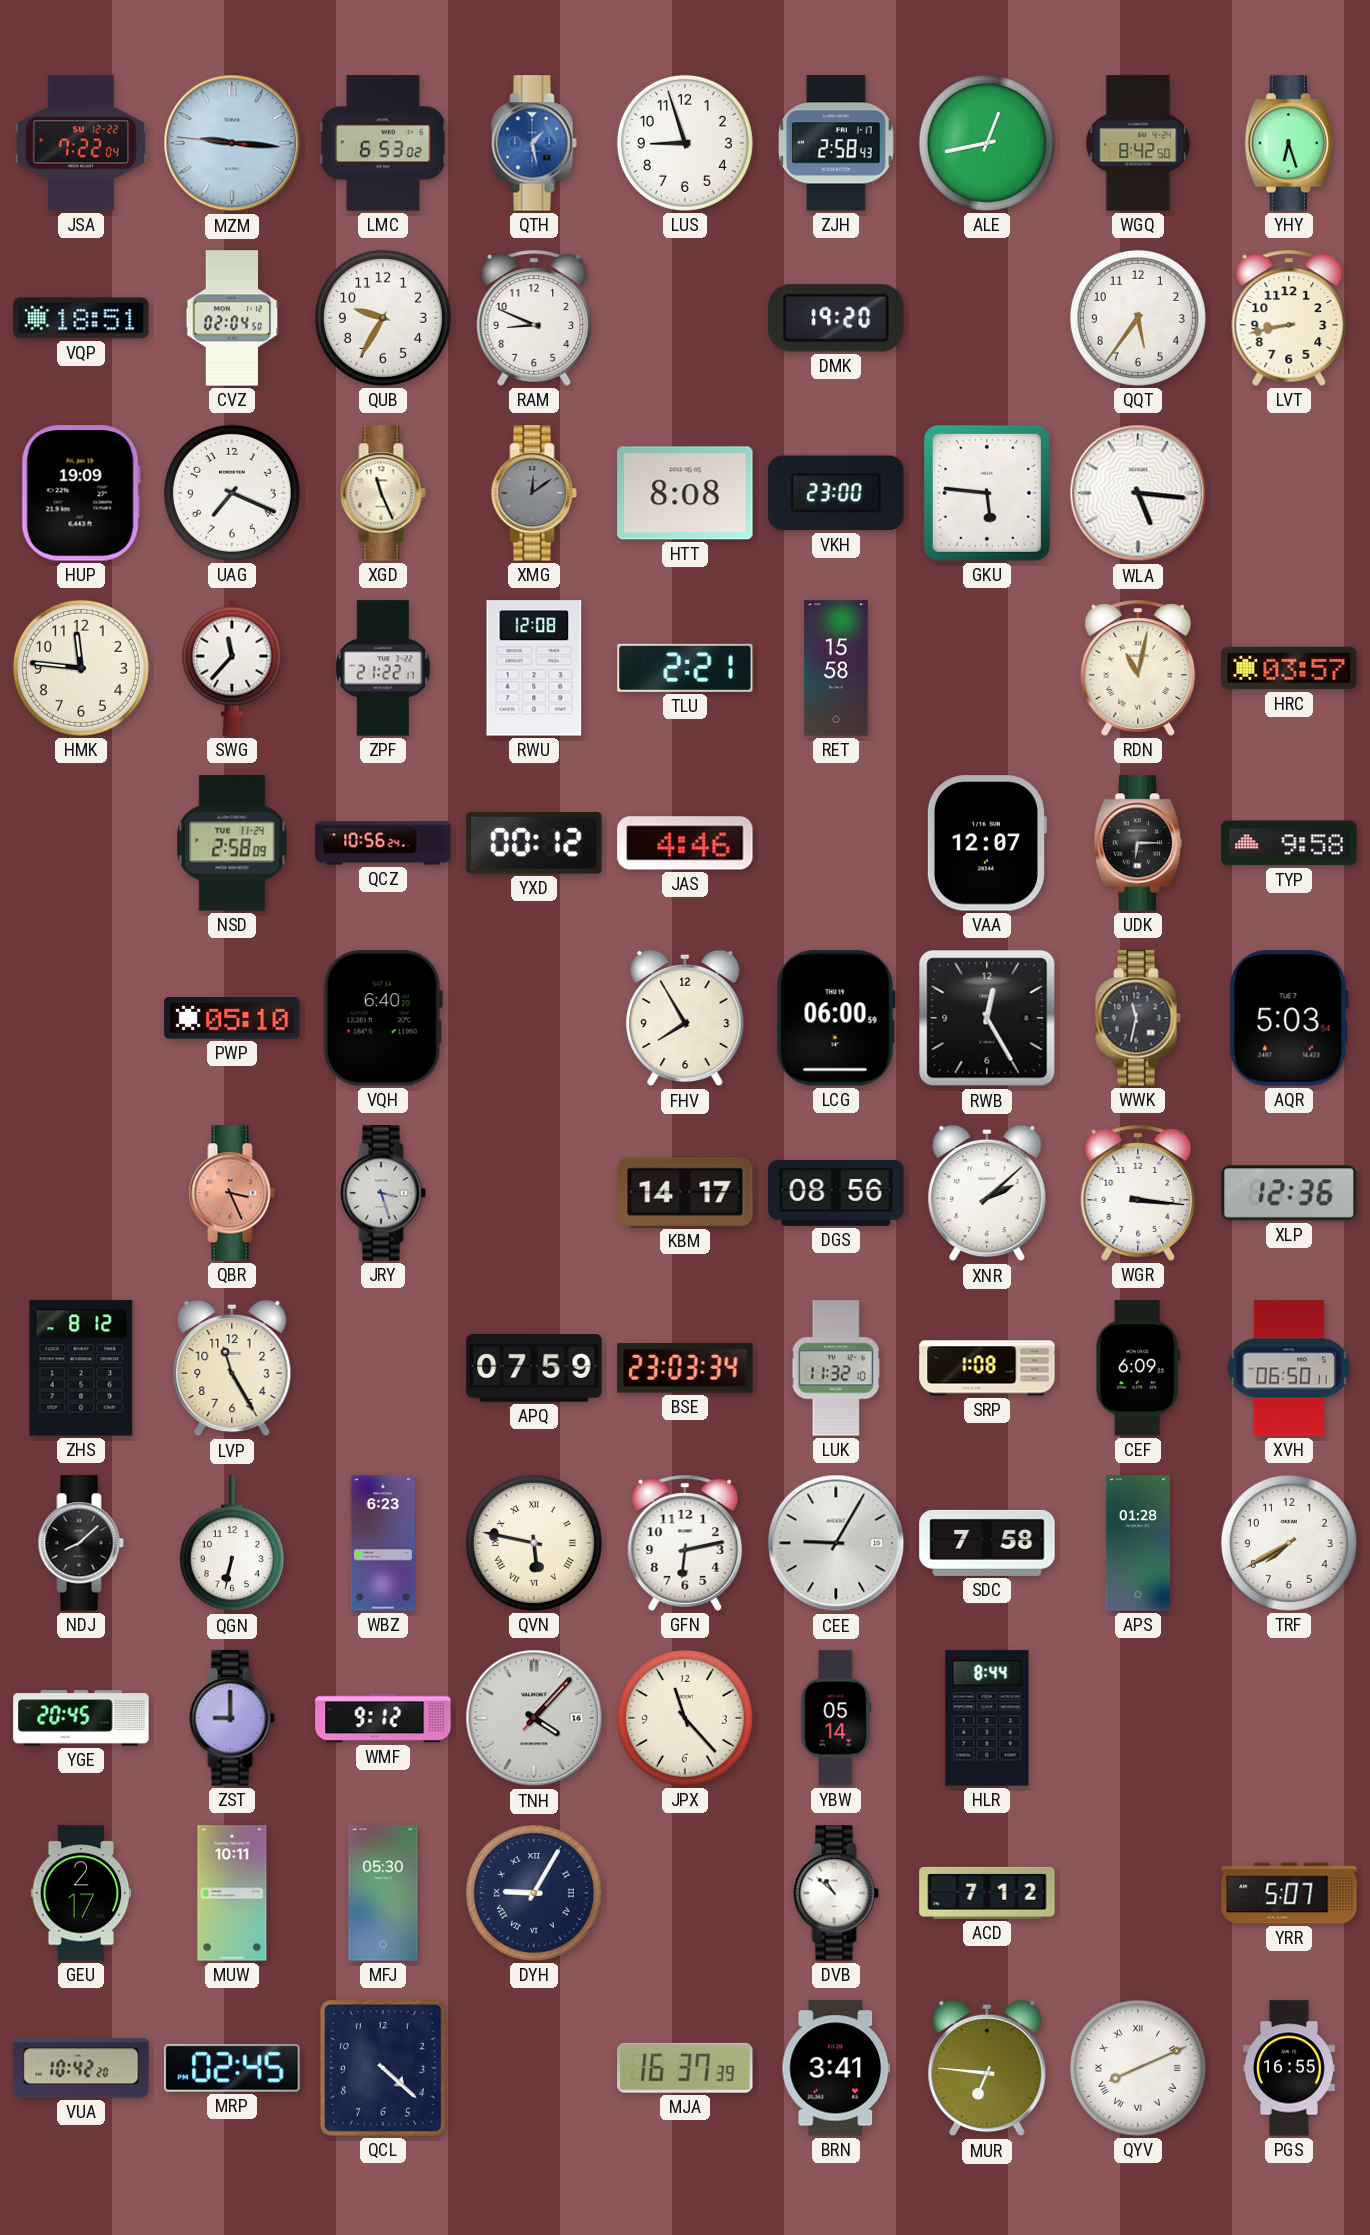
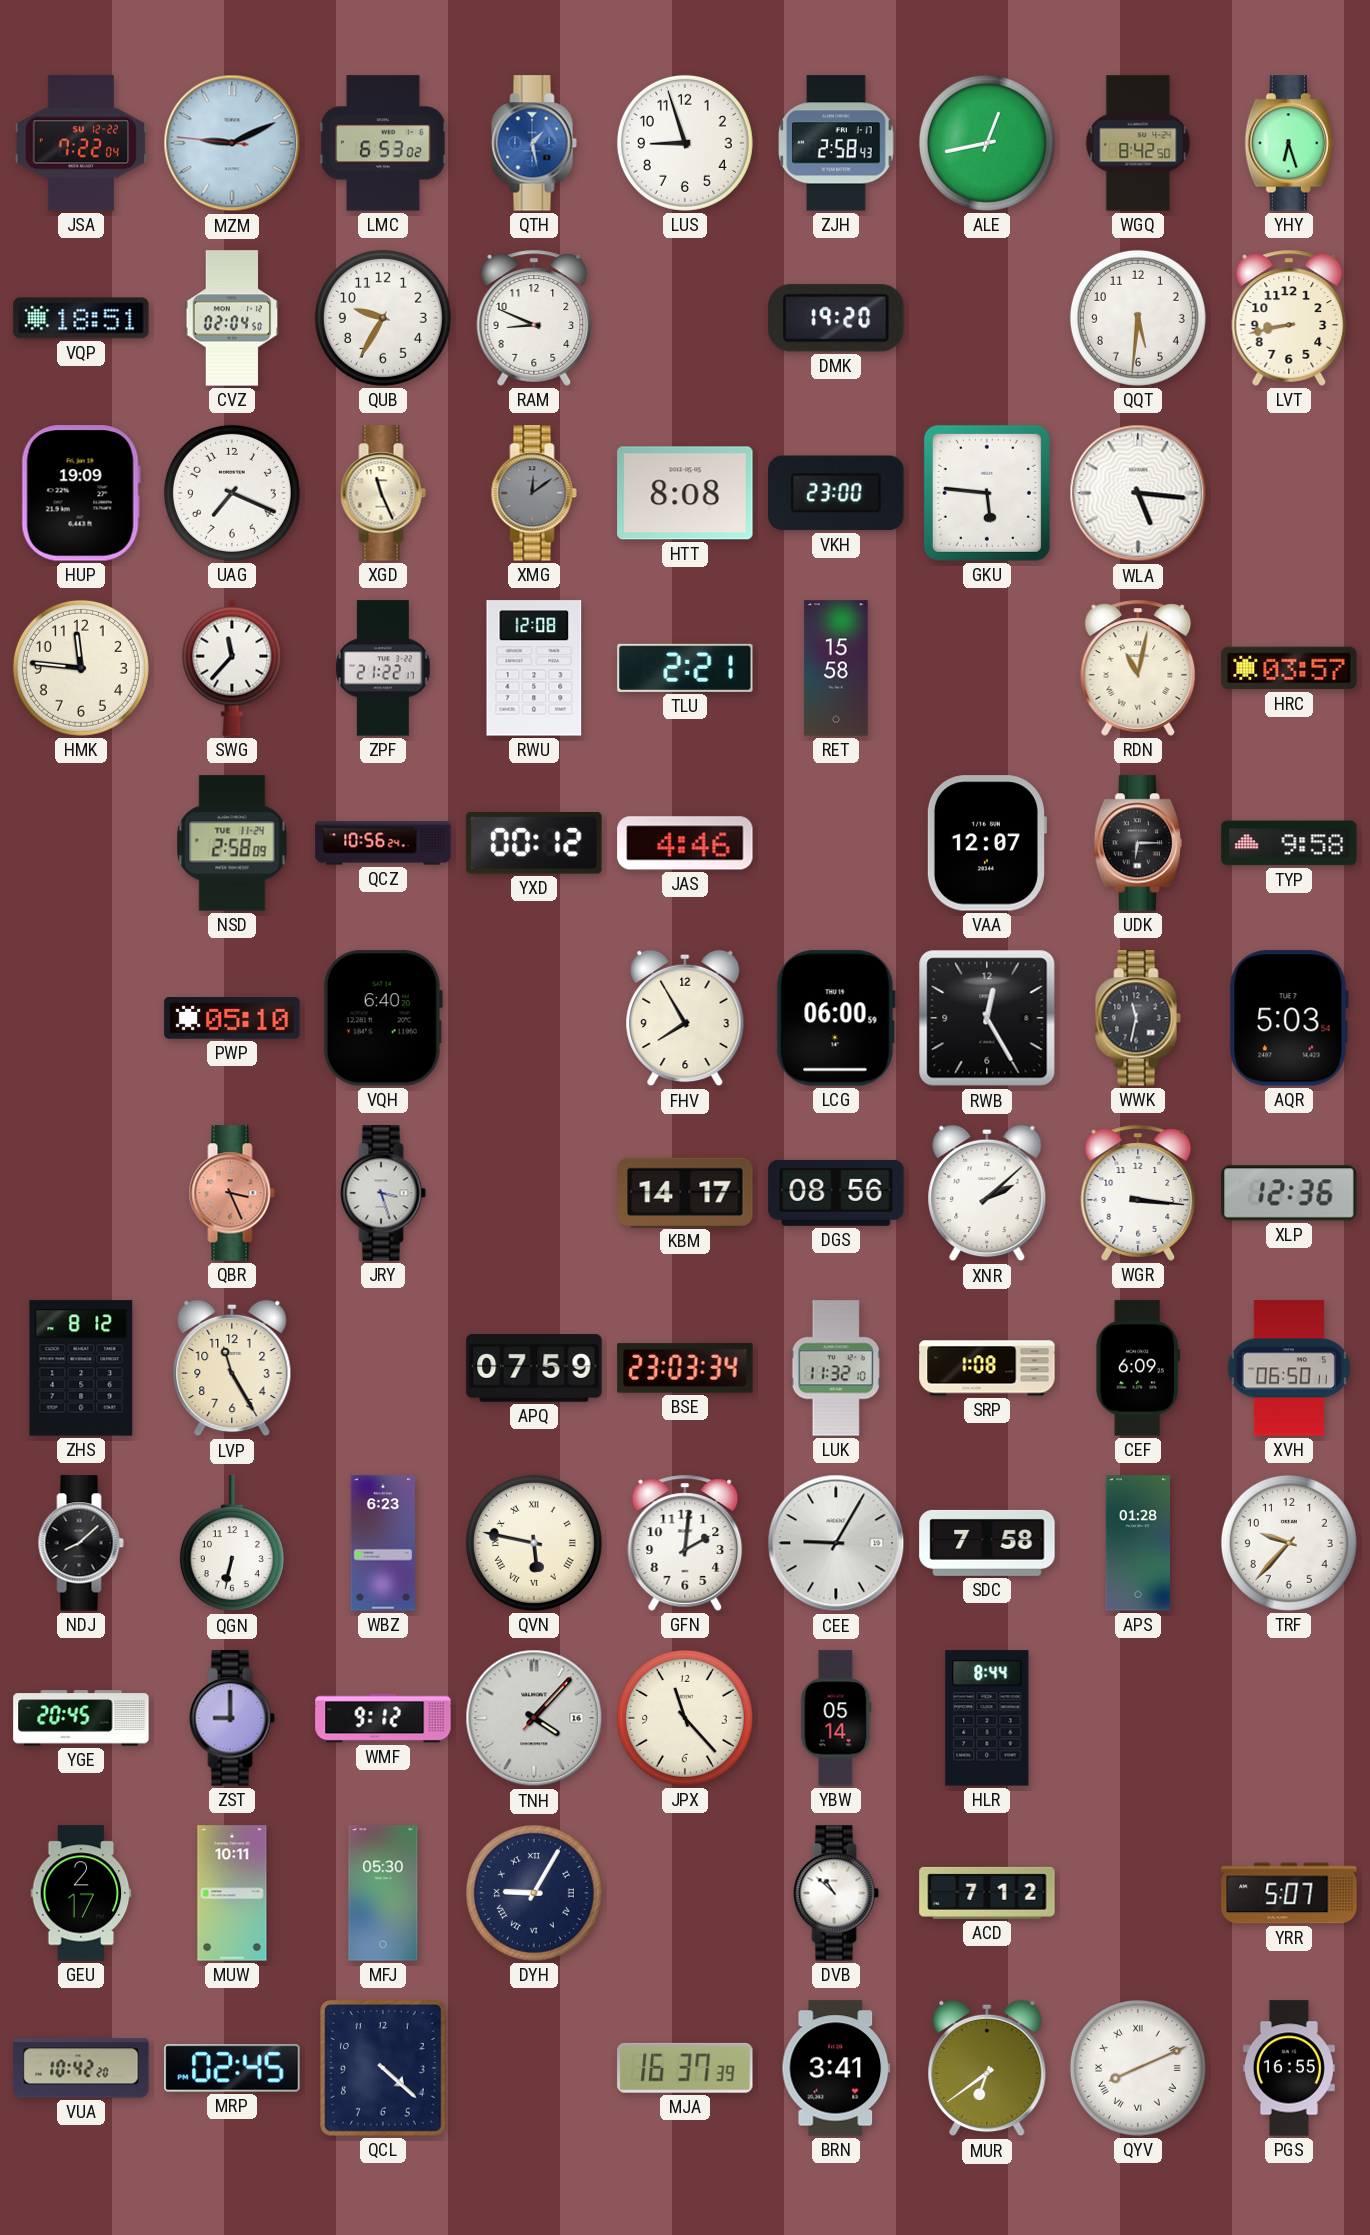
MZM: 9:15 -> 9:10 (232, 143)
QQT: 5:36 -> 5:31 (1138, 318)
GFN: 6:13 -> 2:01 (685, 1543)
TRF: 7:40 -> 9:37 (1289, 1543)
MUR: 6:46 -> 6:39 (987, 2068)
